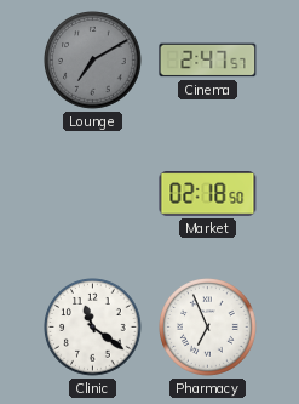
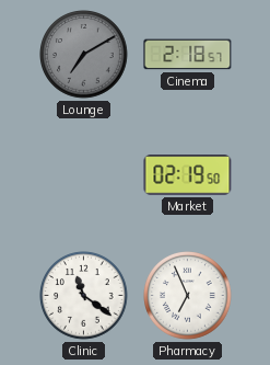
Cinema: 2:47 -> 2:18 (188, 55)
Market: 02:18 -> 02:19 (188, 175)
